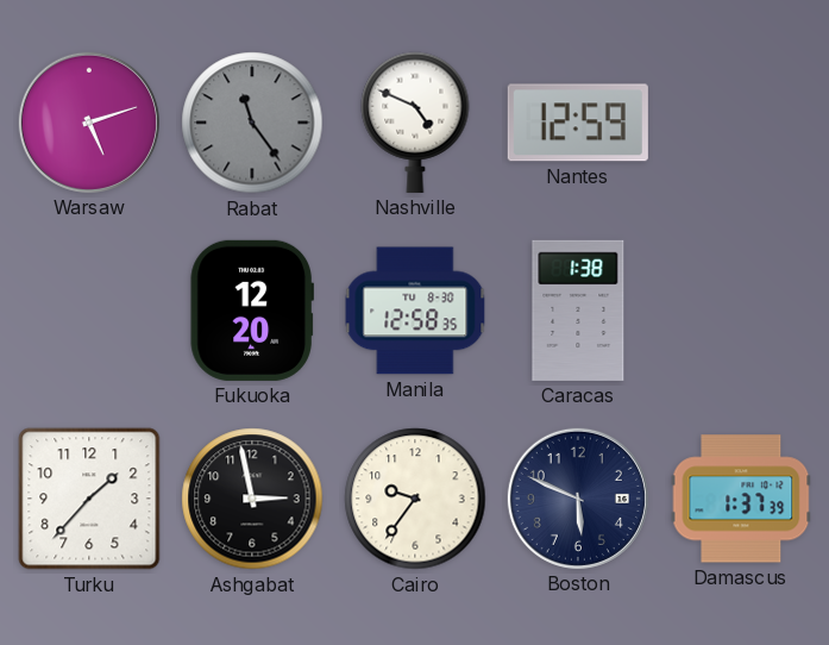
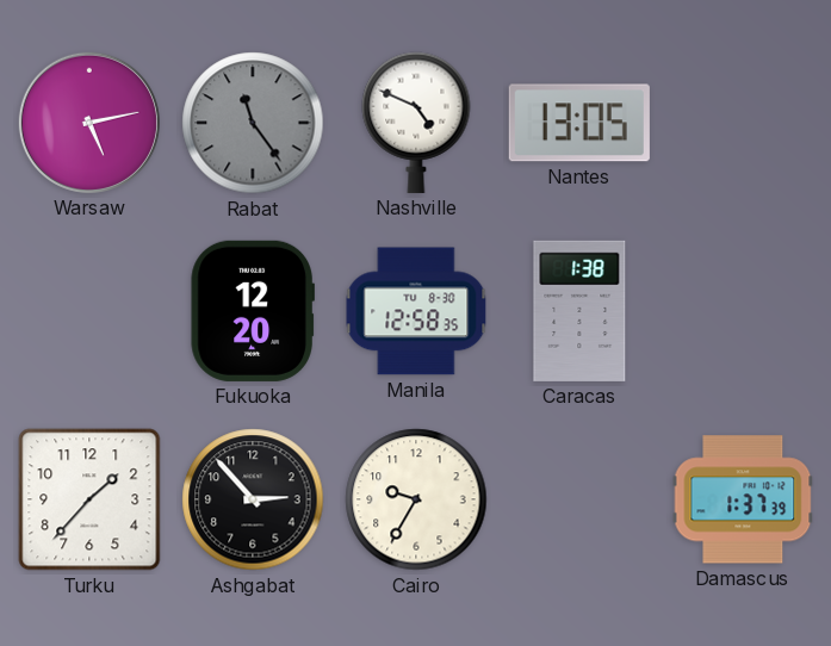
Warsaw: 5:12 -> 5:13 (89, 123)
Nantes: 12:59 -> 13:05 (579, 123)
Ashgabat: 2:58 -> 2:53 (253, 499)
Cairo: 9:36 -> 9:35 (416, 499)
Boston: 5:49 -> none (578, 499)
